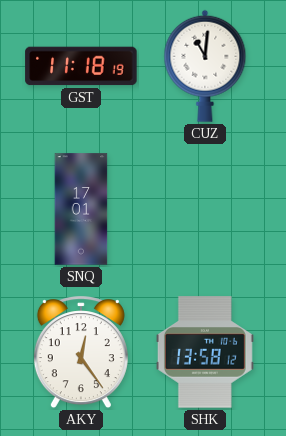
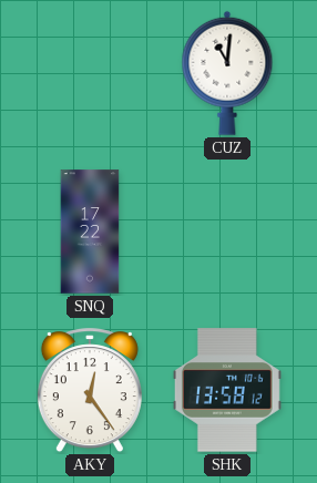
GST: 11:18 -> none (81, 66)
SNQ: 17:01 -> 17:22 (90, 232)
